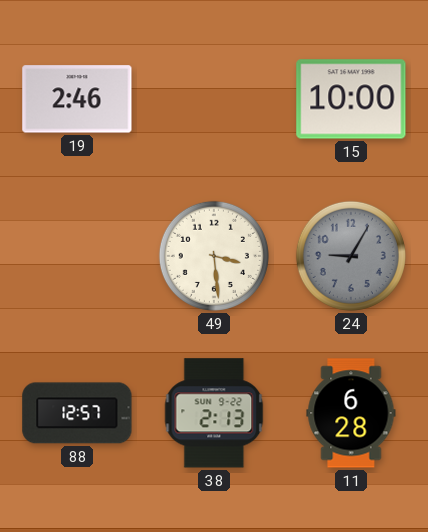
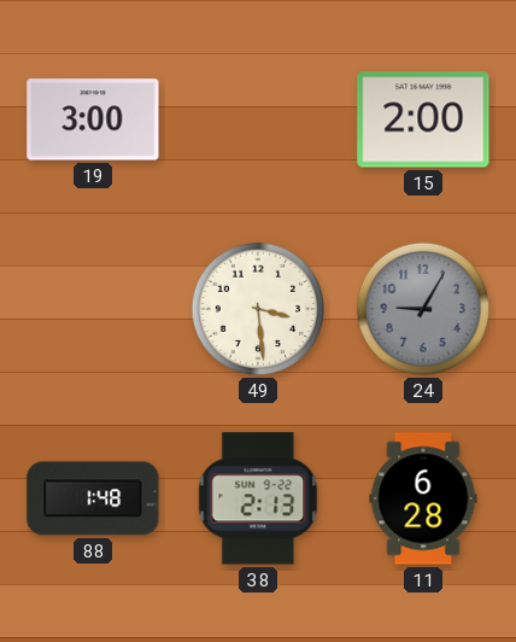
19: 2:46 -> 3:00 (93, 119)
15: 10:00 -> 2:00 (423, 119)
88: 12:57 -> 1:48 (93, 498)
